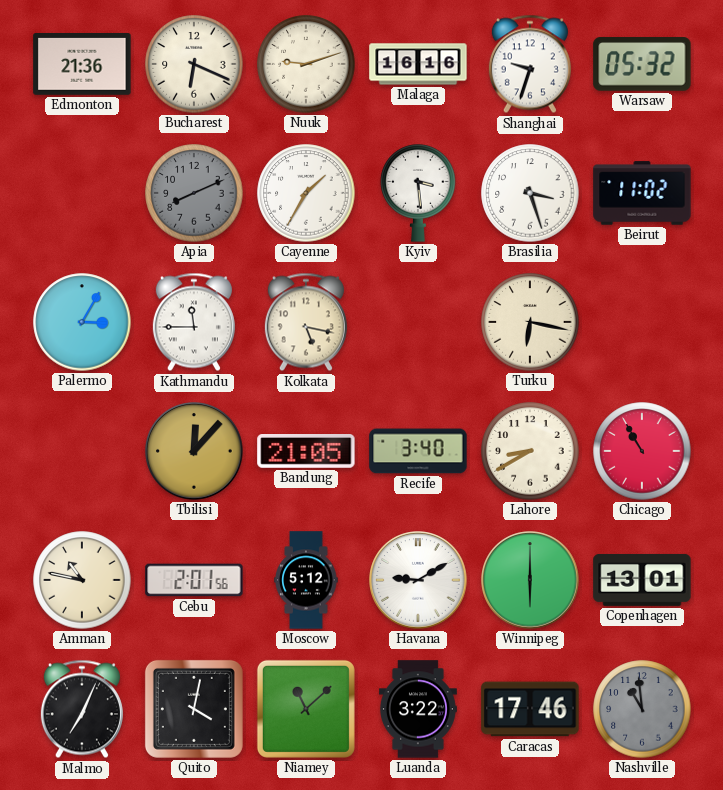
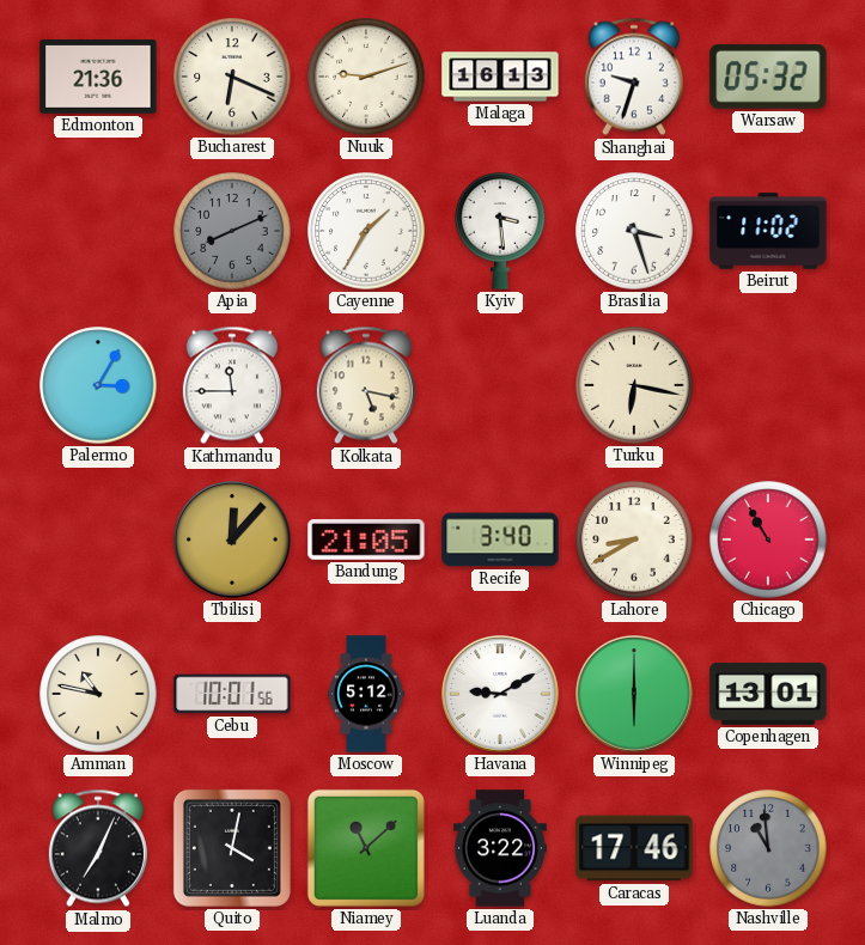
Malaga: 16:16 -> 16:13 (500, 77)
Cebu: 2:01 -> 10:01 (232, 694)
